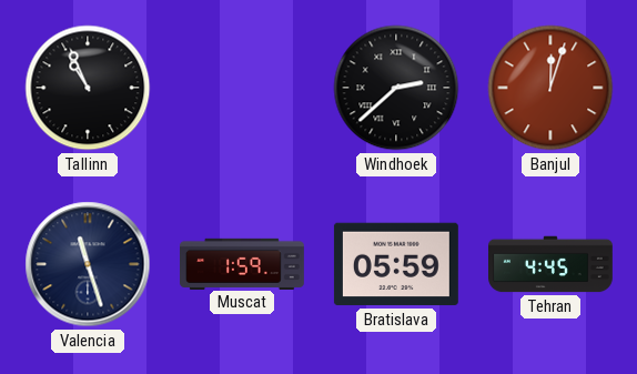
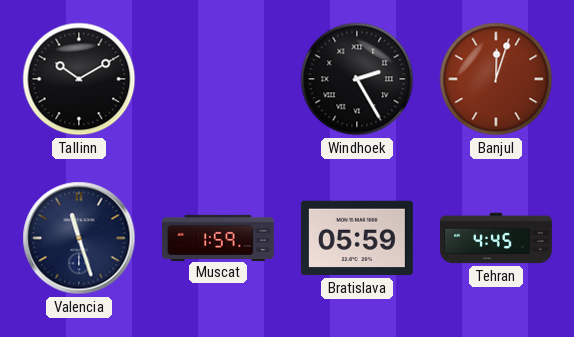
Tallinn: 10:56 -> 10:10 (79, 79)
Windhoek: 2:38 -> 2:25 (357, 79)
